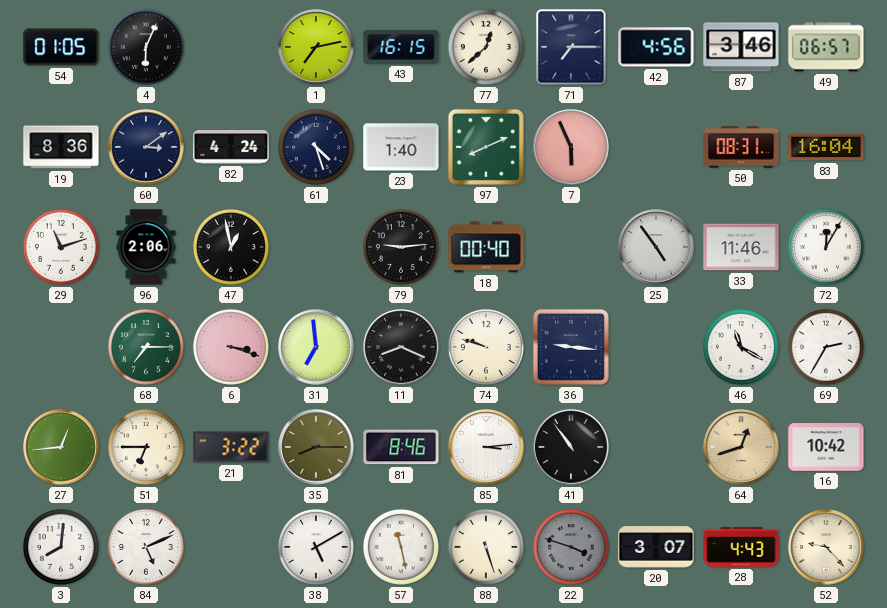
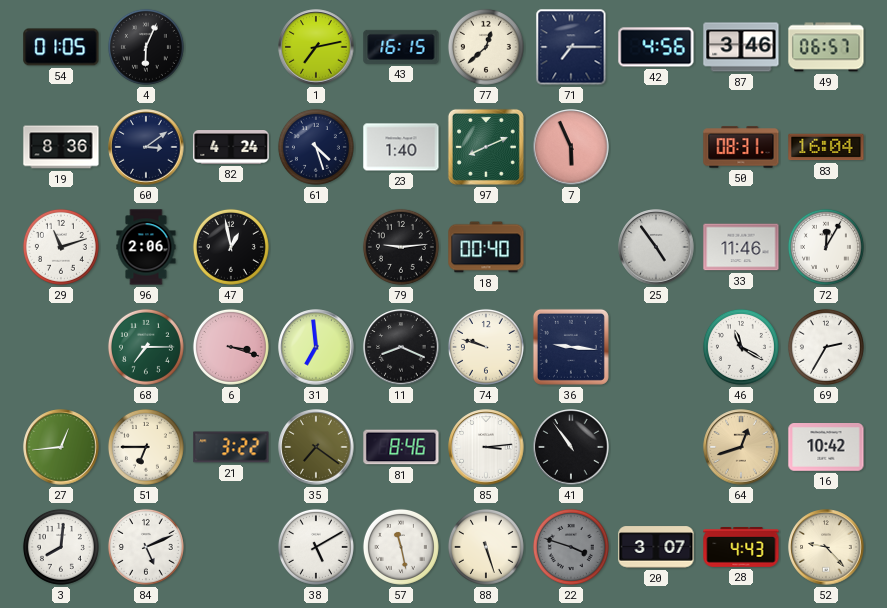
35: 8:15 -> 7:21 (316, 447)
